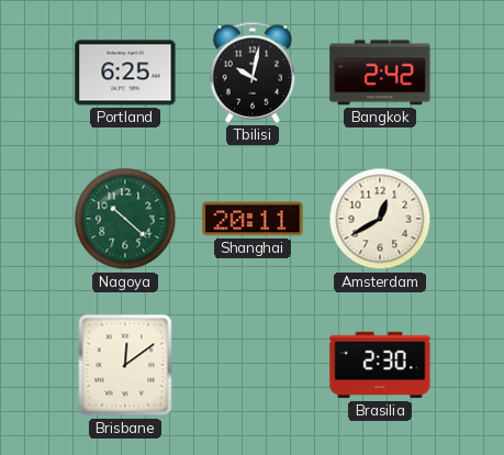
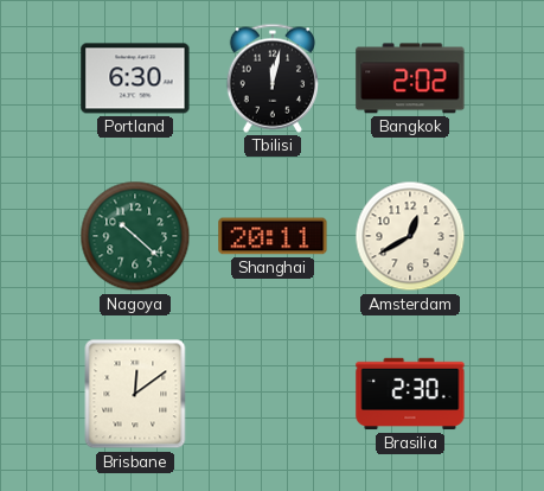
Portland: 6:25 -> 6:30 (135, 78)
Tbilisi: 10:02 -> 12:02 (271, 78)
Bangkok: 2:42 -> 2:02 (410, 78)
